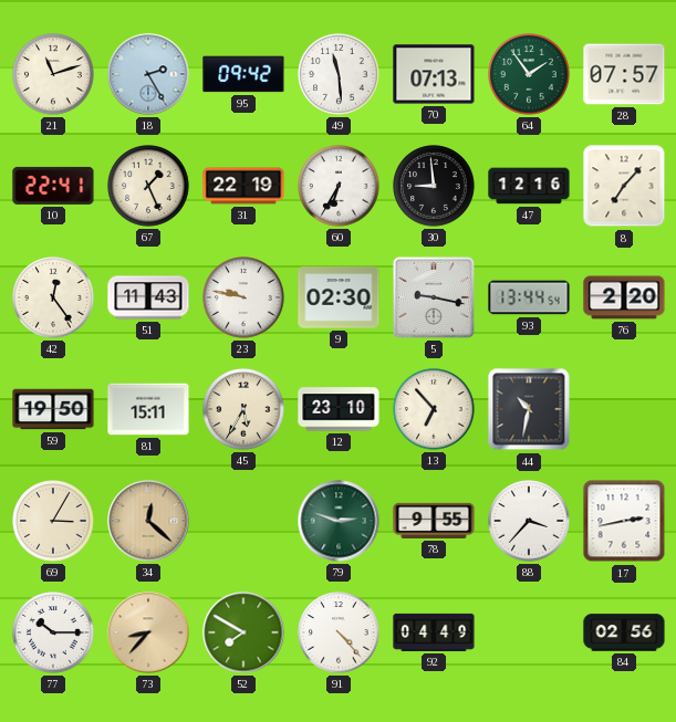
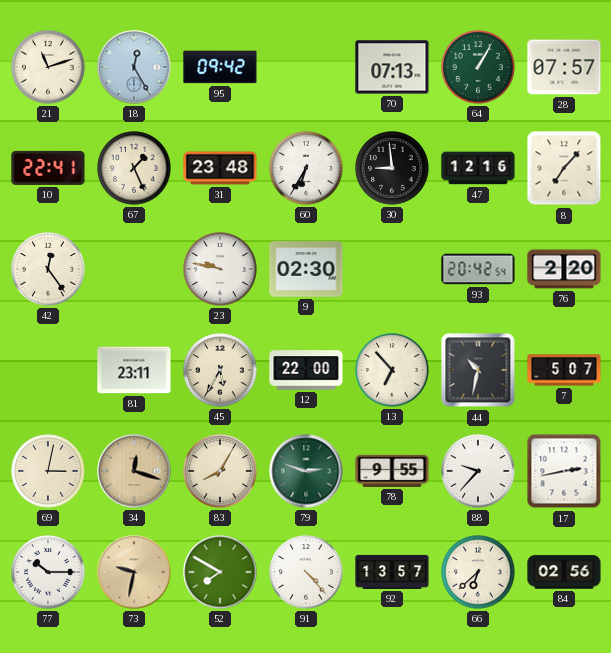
18: 2:25 -> 12:25 (134, 67)
49: 11:29 -> none (339, 74)
64: 1:54 -> 1:05 (478, 67)
31: 22:19 -> 23:48 (220, 168)
51: 11:43 -> none (148, 297)
5: 9:17 -> none (434, 297)
93: 13:44 -> 20:42 (478, 269)
59: 19:50 -> none (53, 409)
81: 15:11 -> 23:11 (134, 370)
12: 23:10 -> 22:00 (306, 370)
7: none -> 5:07 (564, 370)
69: 3:05 -> 3:02 (48, 471)
34: 12:22 -> 12:18 (134, 471)
83: none -> 8:05 (220, 471)
88: 3:37 -> 9:37 (478, 471)
73: 8:37 -> 9:32 (134, 572)
92: 04:49 -> 13:57 (392, 572)
66: none -> 6:38 (478, 572)
